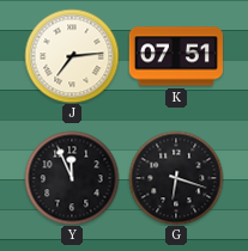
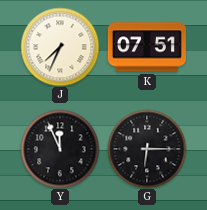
J: 7:14 -> 7:34 (60, 47)
G: 6:18 -> 6:15 (147, 149)
